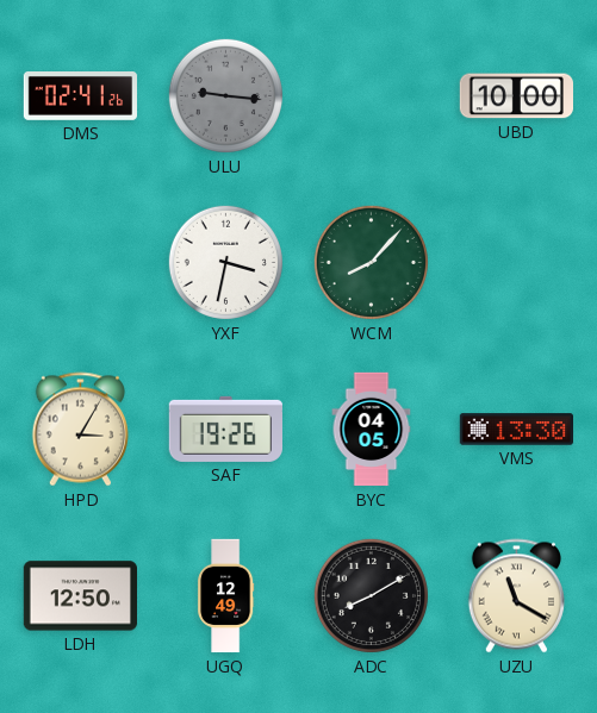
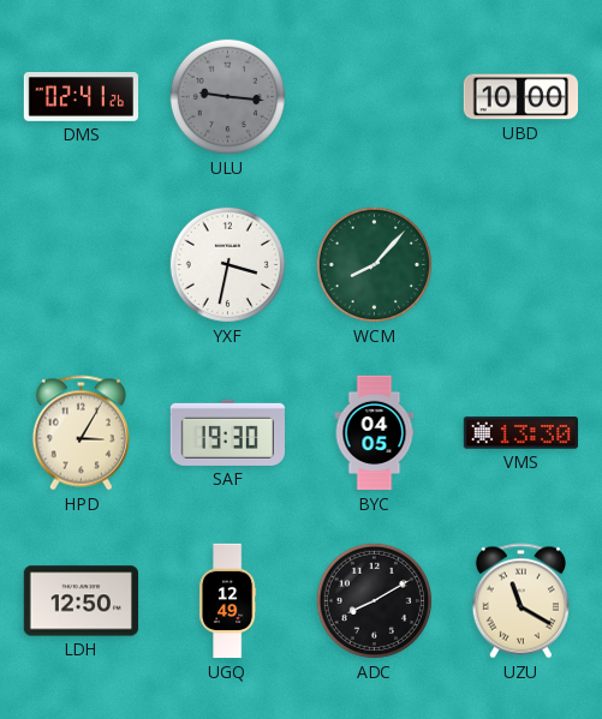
SAF: 19:26 -> 19:30 (227, 432)
